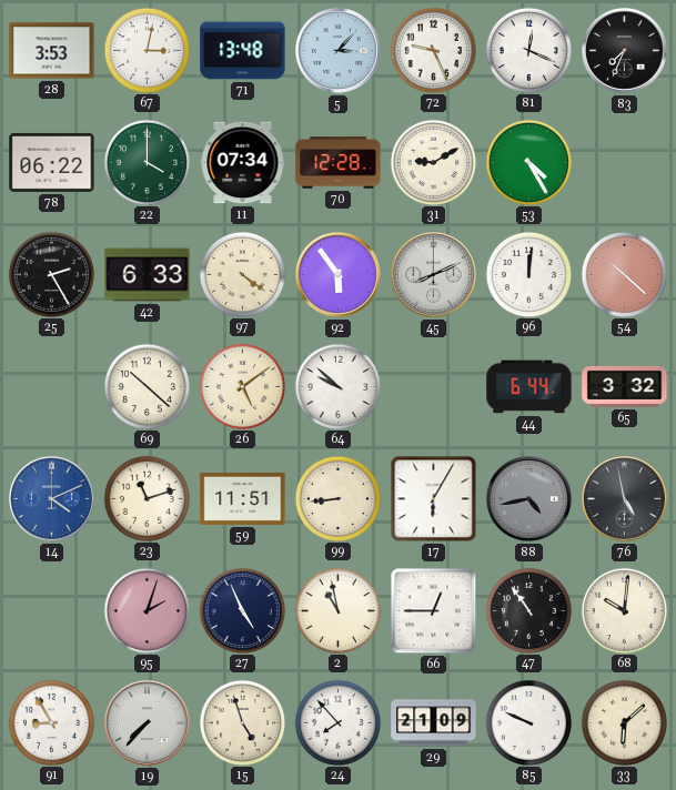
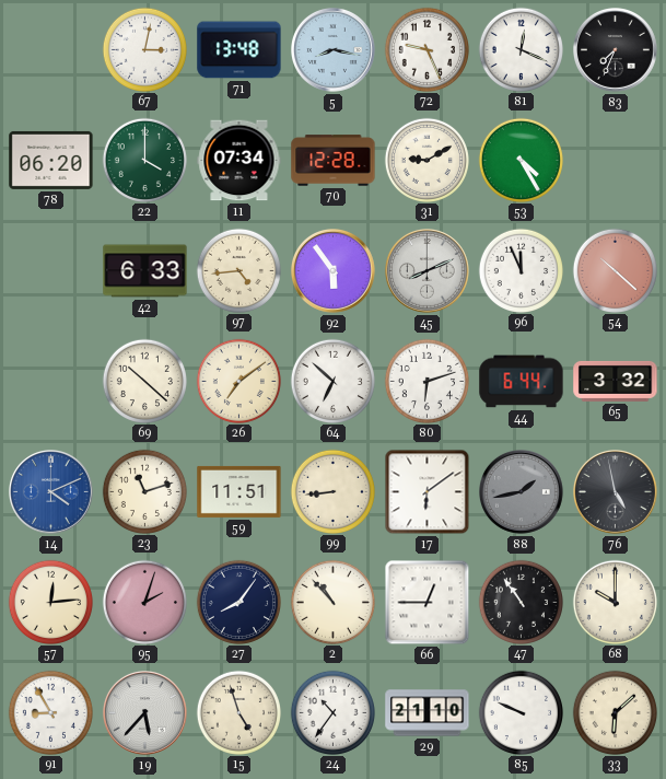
28: 3:53 -> none (52, 51)
5: 3:07 -> 8:17 (334, 50)
78: 06:22 -> 06:20 (51, 160)
25: 2:25 -> none (51, 274)
97: 4:21 -> 4:44 (238, 270)
96: 12:01 -> 11:56 (521, 270)
26: 5:09 -> 7:09 (238, 381)
64: 9:52 -> 6:52 (332, 381)
80: none -> 6:12 (427, 381)
17: 6:05 -> 6:09 (428, 492)
88: 4:43 -> 1:43 (522, 492)
57: none -> 12:14 (50, 602)
27: 4:56 -> 8:06 (238, 602)
2: 10:58 -> 10:53 (332, 602)
68: 10:01 -> 10:00 (615, 602)
19: 7:37 -> 5:37 (145, 713)
24: 7:53 -> 10:36 (332, 712)
29: 21:09 -> 21:10 (428, 713)
